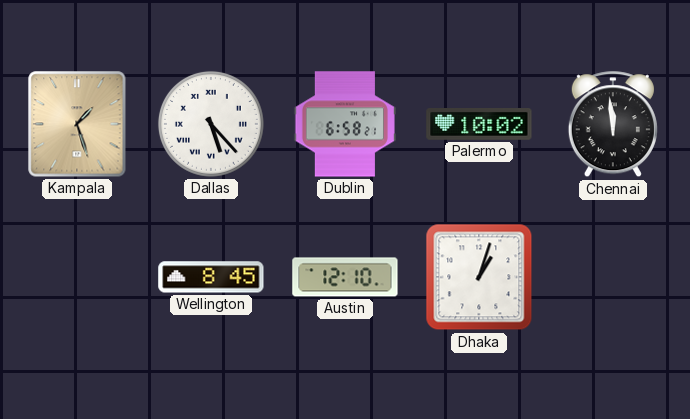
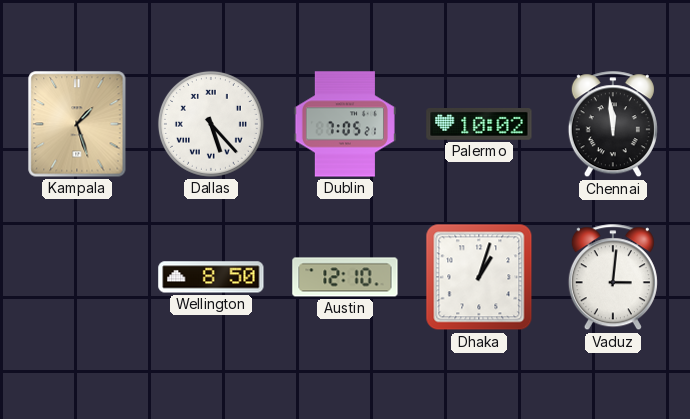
Dublin: 6:58 -> 7:05 (344, 124)
Wellington: 8:45 -> 8:50 (211, 277)
Vaduz: none -> 3:01 (613, 278)
